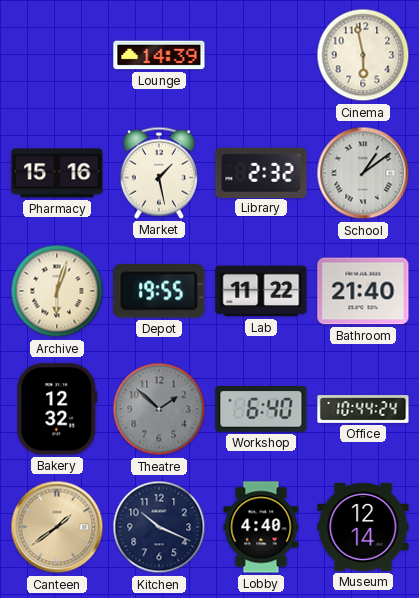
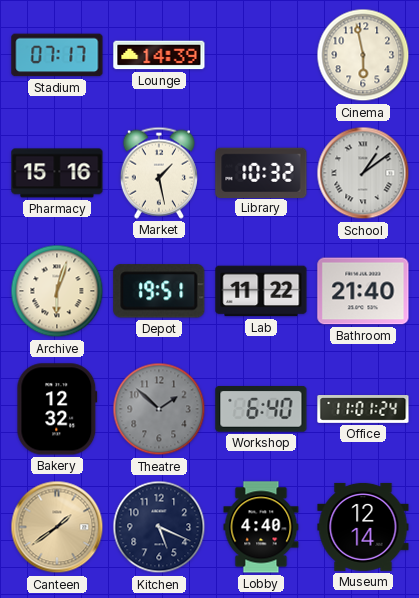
Stadium: none -> 07:17 (57, 55)
Library: 2:32 -> 10:32 (261, 172)
Depot: 19:55 -> 19:51 (159, 291)
Office: 10:44 -> 11:01 (363, 410)
Kitchen: 10:19 -> 5:19 (159, 527)
